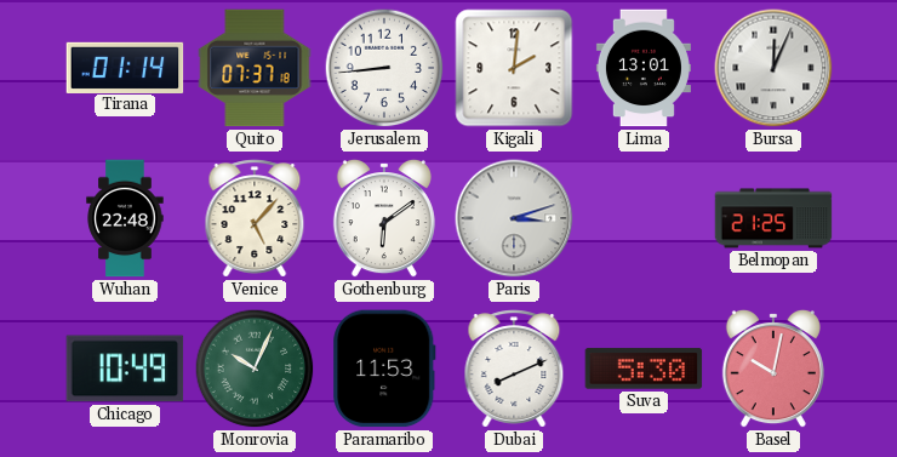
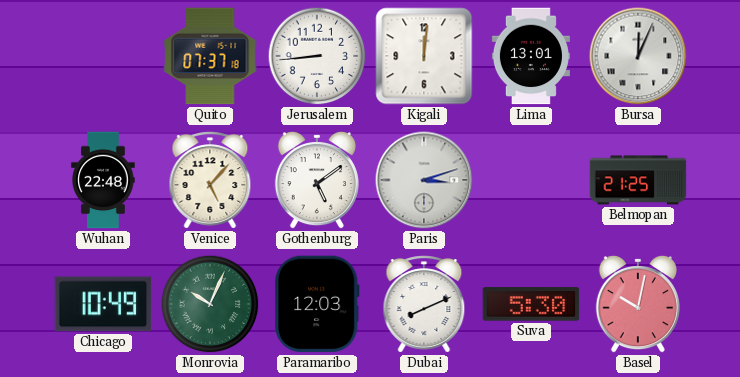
Tirana: 01:14 -> none (125, 67)
Kigali: 2:01 -> 12:01 (424, 56)
Gothenburg: 6:09 -> 5:09 (317, 180)
Paramaribo: 11:53 -> 12:03 (317, 304)
